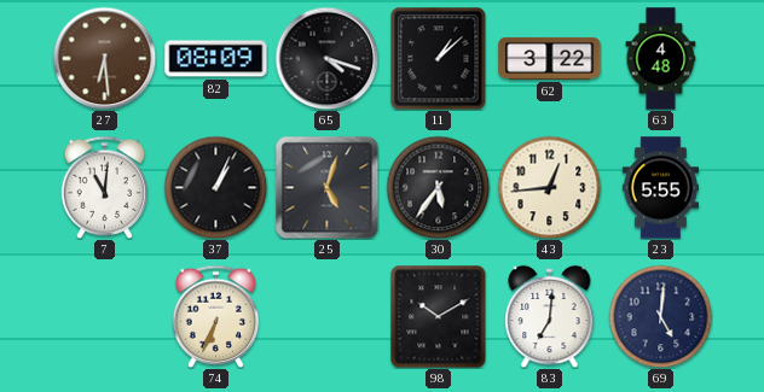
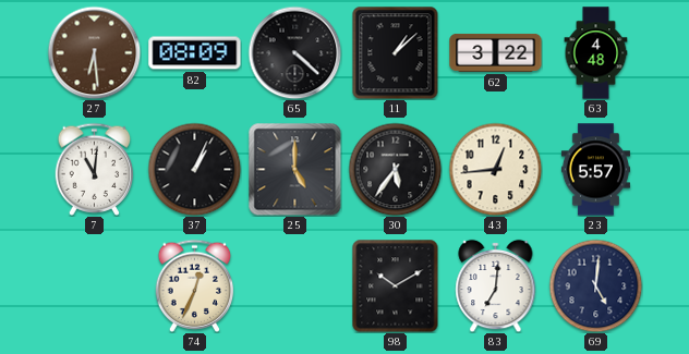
65: 4:18 -> 4:22 (294, 52)
25: 5:03 -> 5:00 (294, 169)
23: 5:55 -> 5:57 (595, 170)
74: 6:34 -> 12:34 (195, 285)
